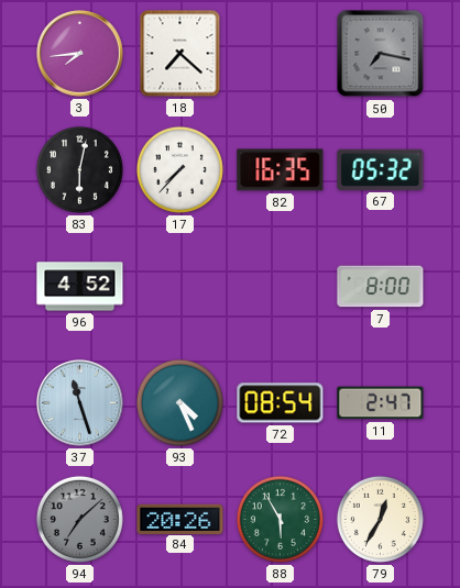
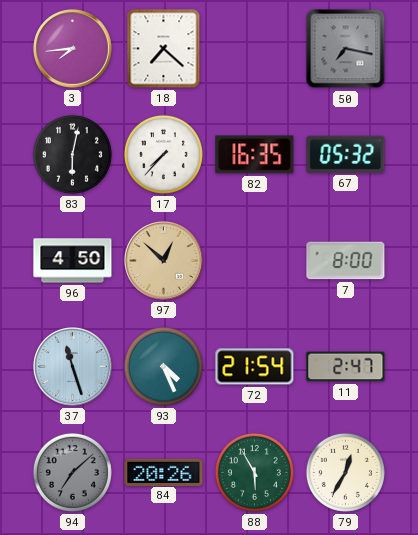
96: 4:52 -> 4:50 (73, 261)
97: none -> 12:52 (164, 261)
72: 08:54 -> 21:54 (255, 367)
